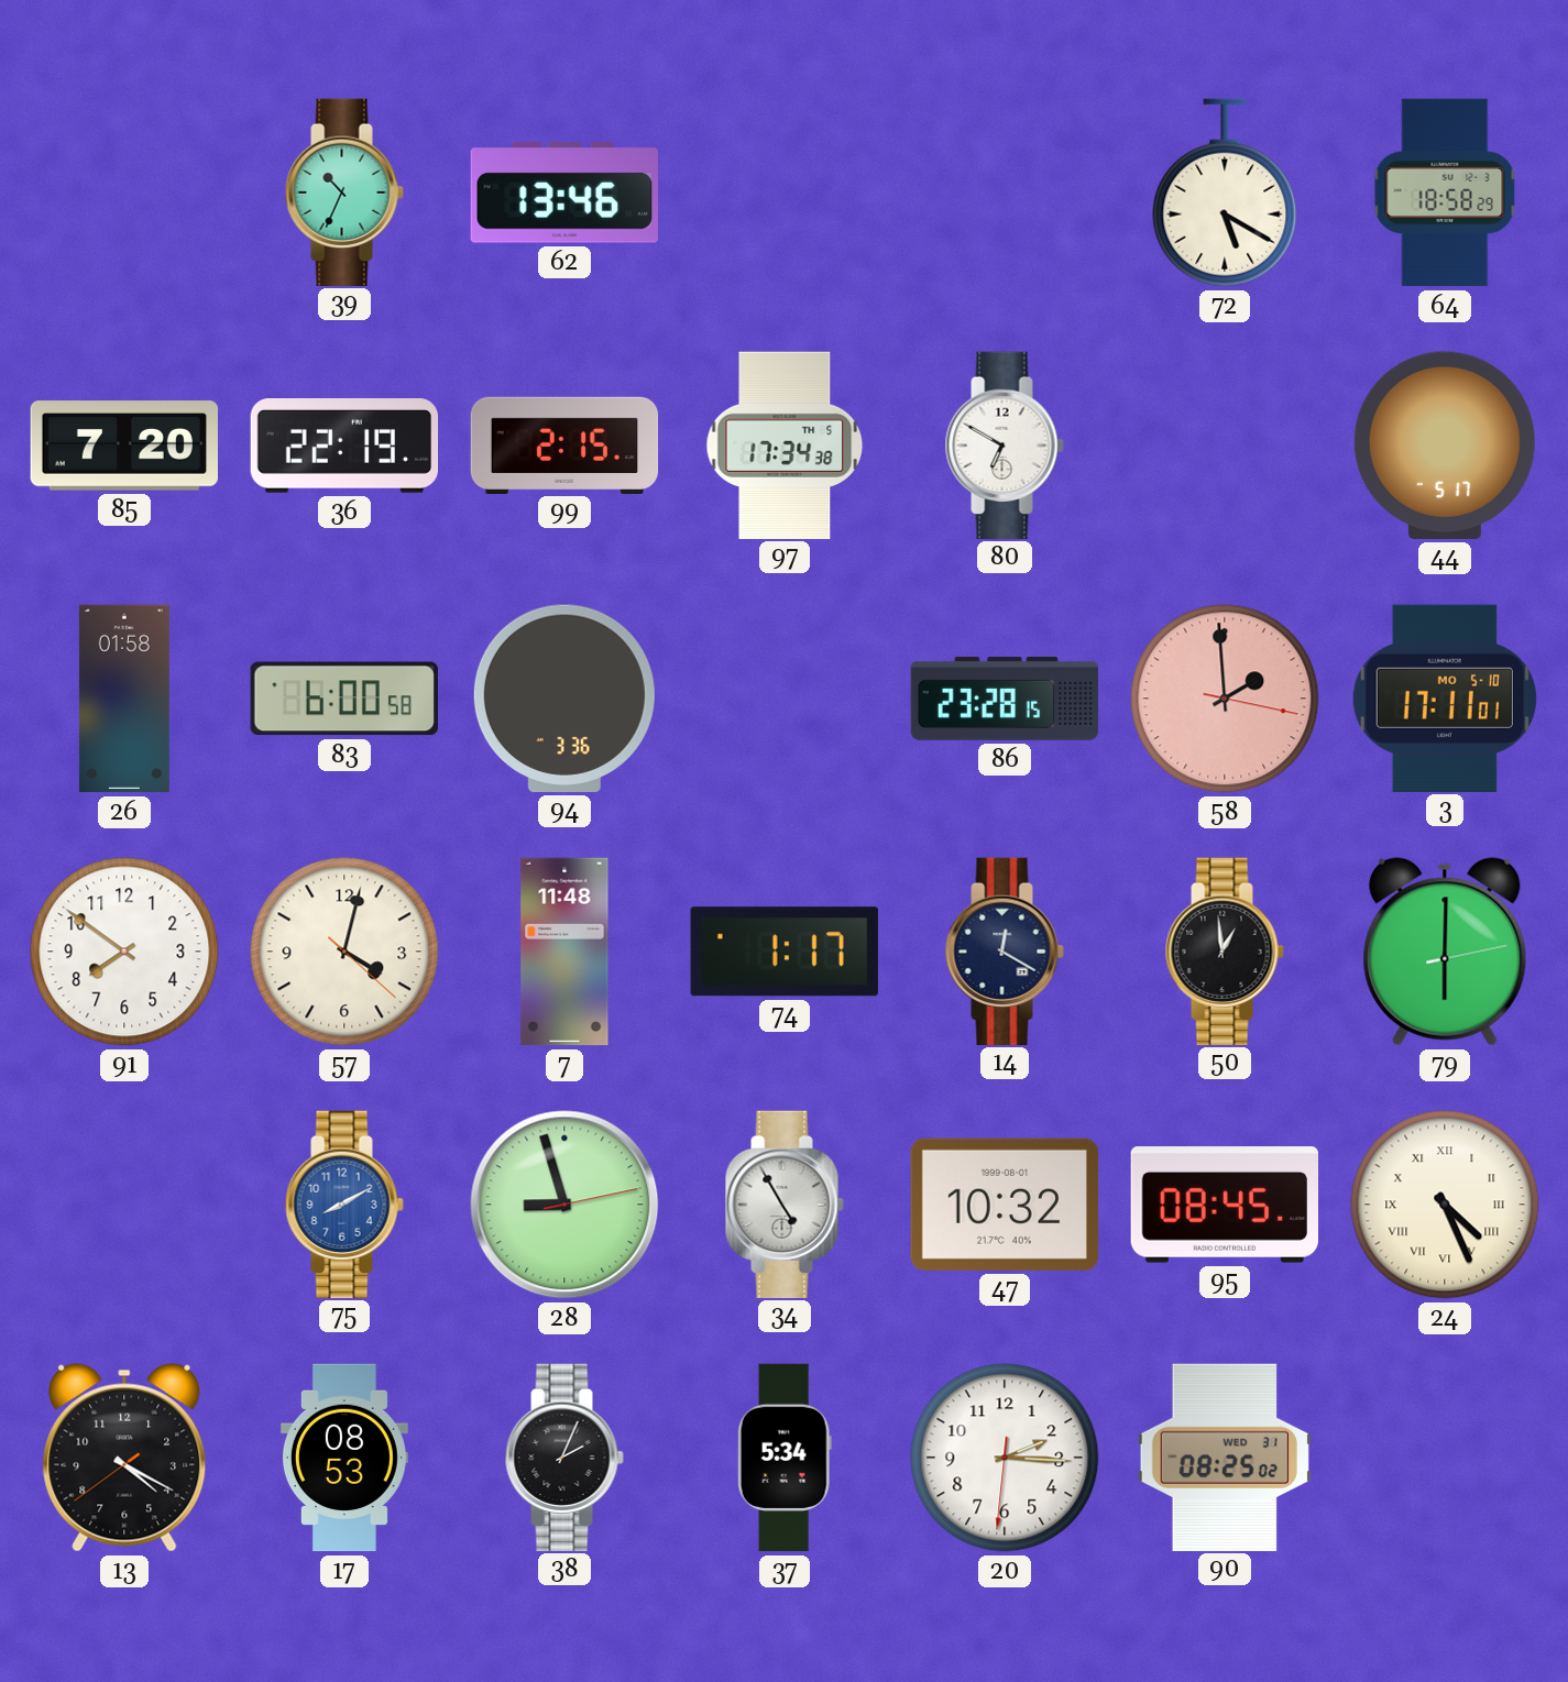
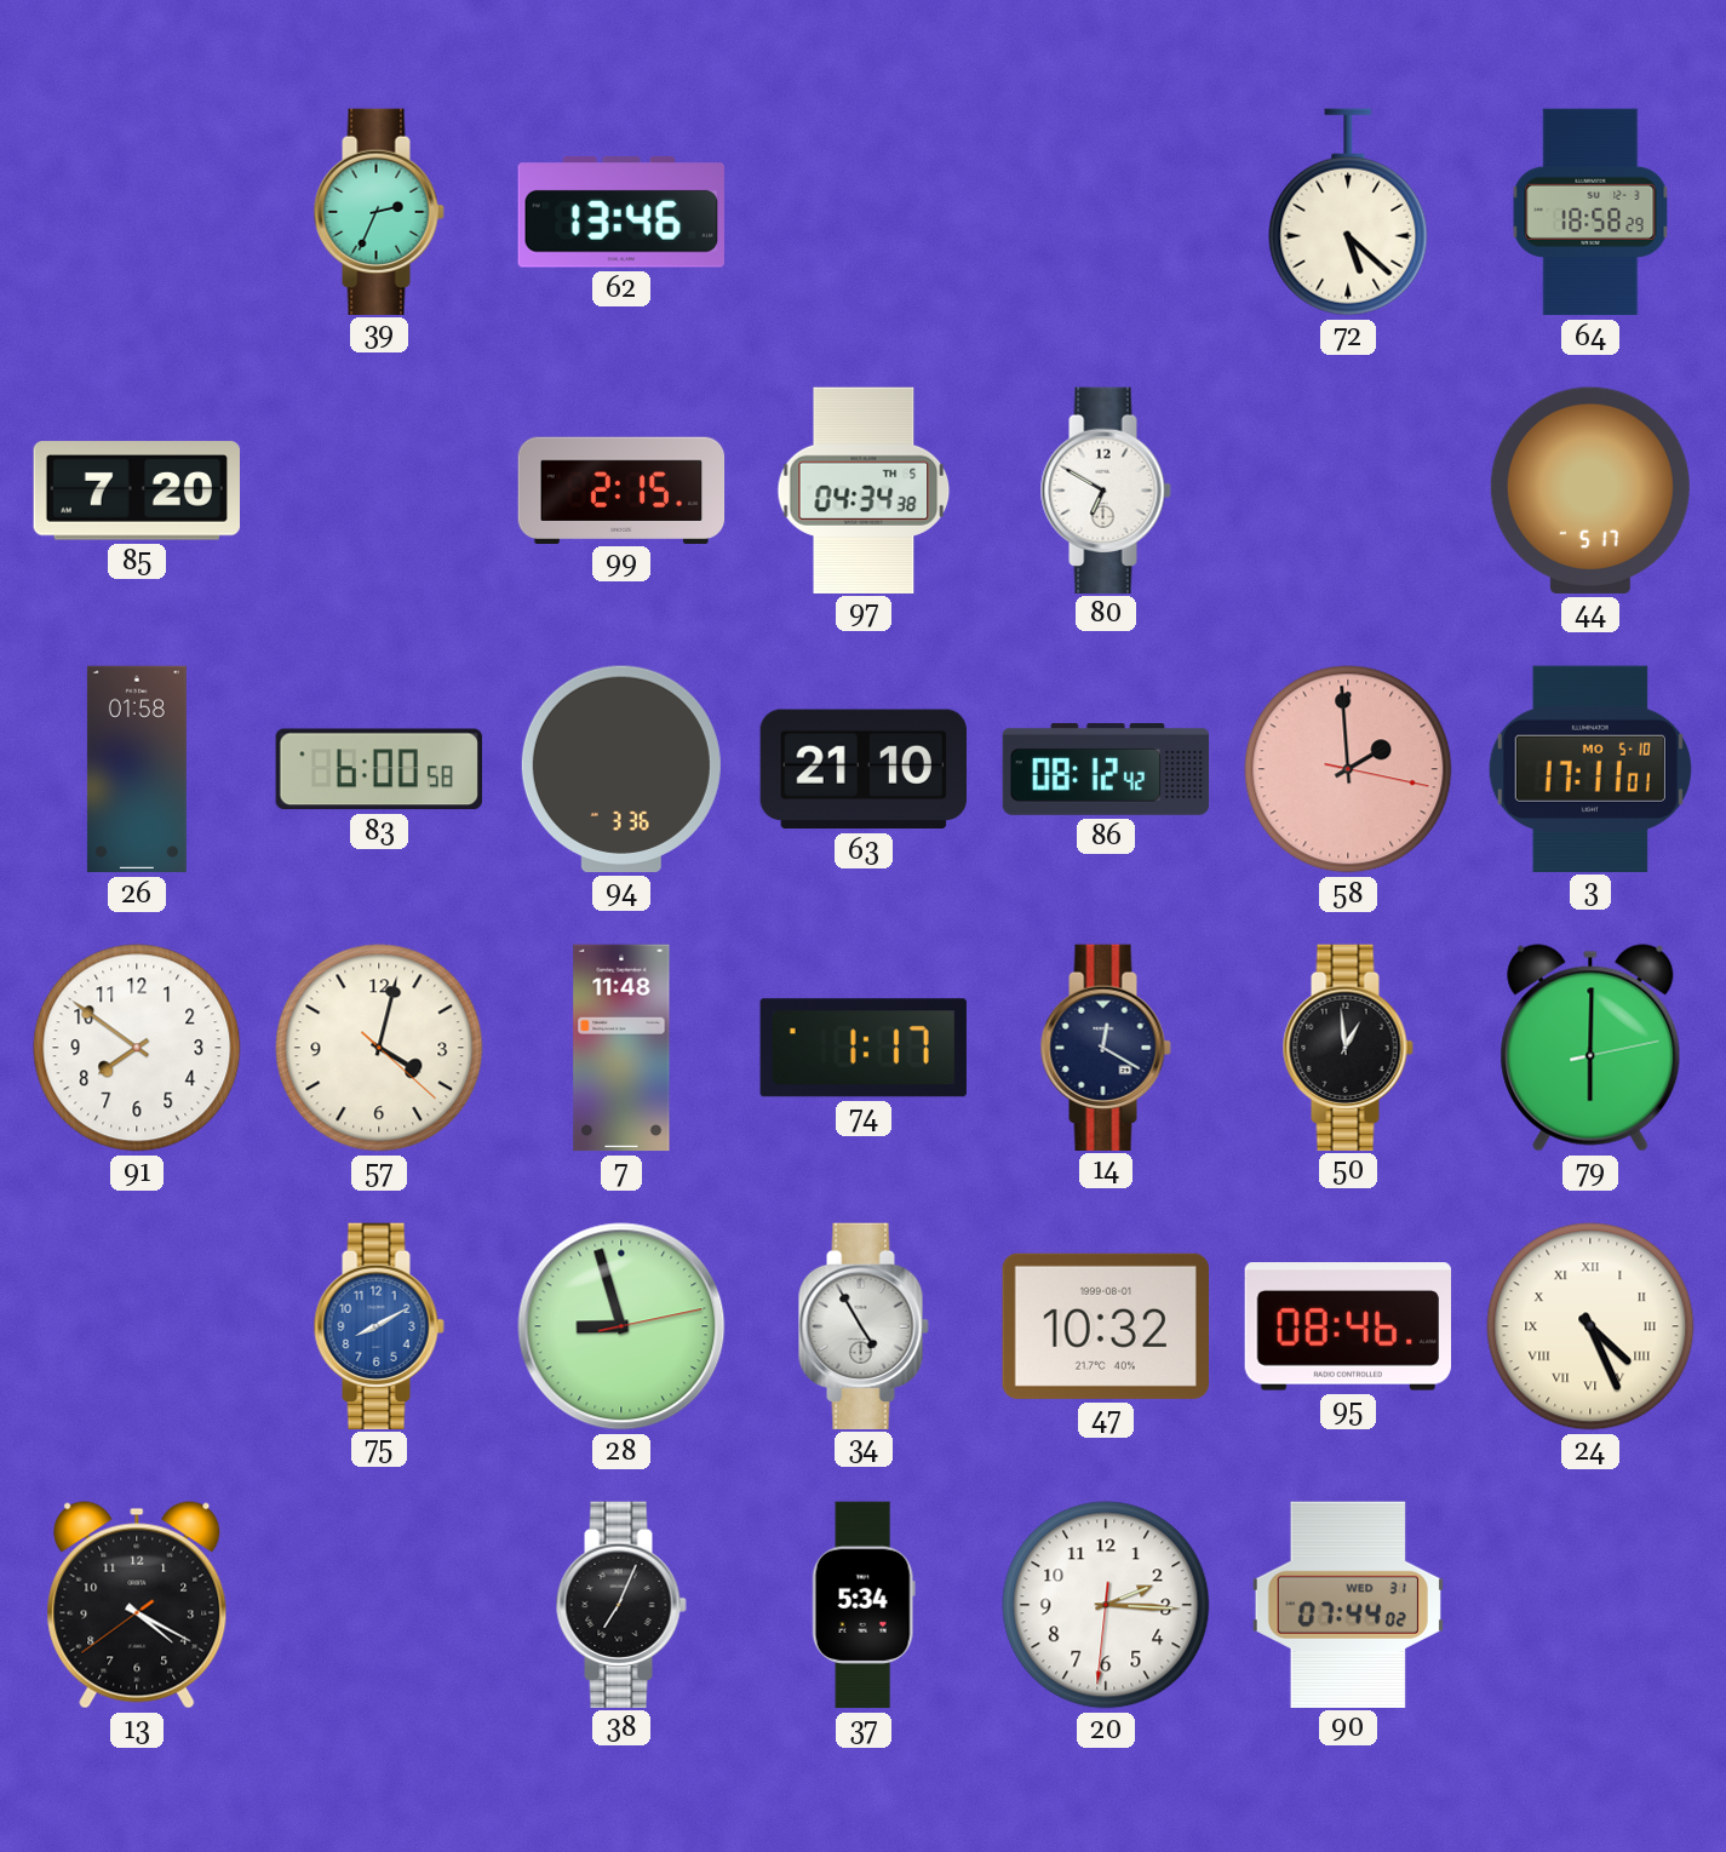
39: 10:34 -> 2:34 (379, 211)
72: 5:20 -> 5:22 (1348, 212)
36: 22:19 -> none (344, 447)
97: 17:34 -> 04:34 (864, 489)
63: none -> 21:10 (864, 769)
86: 23:28 -> 08:12 (1106, 769)
95: 08:45 -> 08:46 (1347, 1326)
17: 08:53 -> none (344, 1458)
38: 2:04 -> 7:04 (621, 1604)
90: 08:25 -> 07:44 (1348, 1604)
